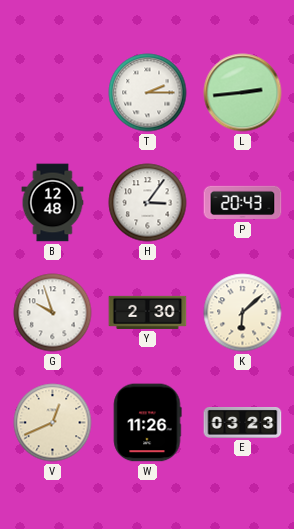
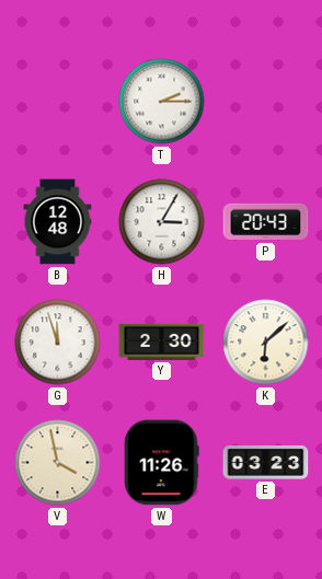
L: 2:44 -> none (243, 93)
H: 3:06 -> 3:05 (162, 222)
G: 9:57 -> 11:57 (58, 343)
V: 12:41 -> 3:58 (58, 463)
